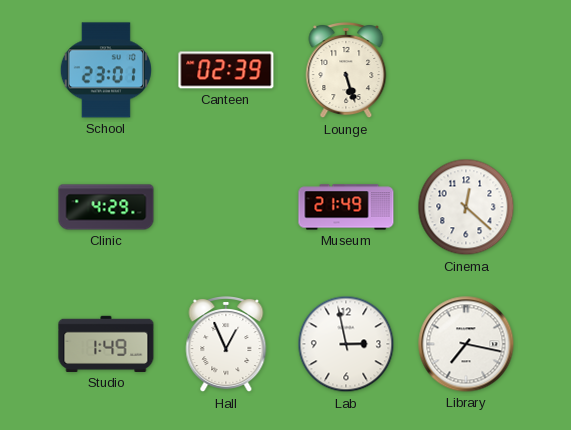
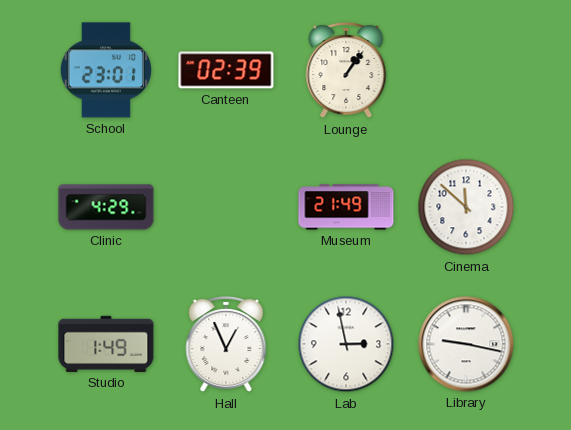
Lounge: 5:27 -> 1:06 (346, 71)
Cinema: 12:22 -> 11:52 (466, 207)
Library: 7:17 -> 9:17 (466, 344)
